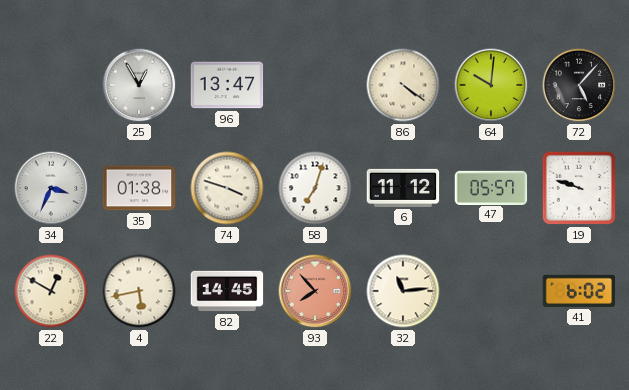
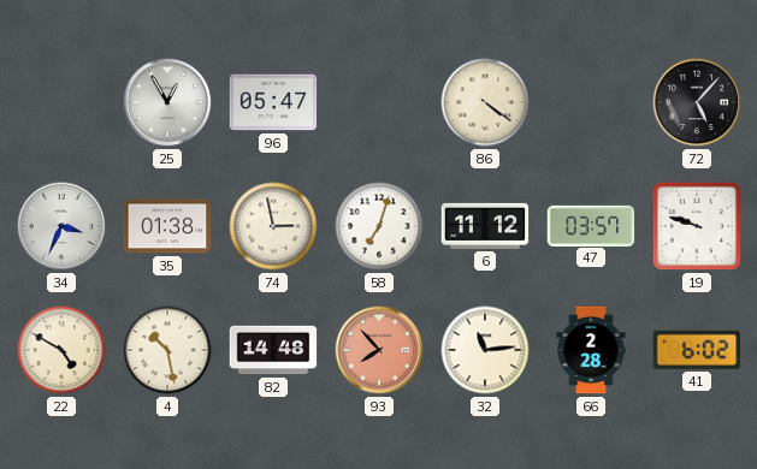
96: 13:47 -> 05:47 (273, 102)
64: 10:01 -> none (491, 85)
74: 3:48 -> 2:58 (273, 226)
47: 05:57 -> 03:57 (591, 225)
22: 12:50 -> 4:50 (61, 350)
4: 5:43 -> 10:28 (167, 350)
82: 14:45 -> 14:48 (273, 350)
66: none -> 2:28 (591, 350)
